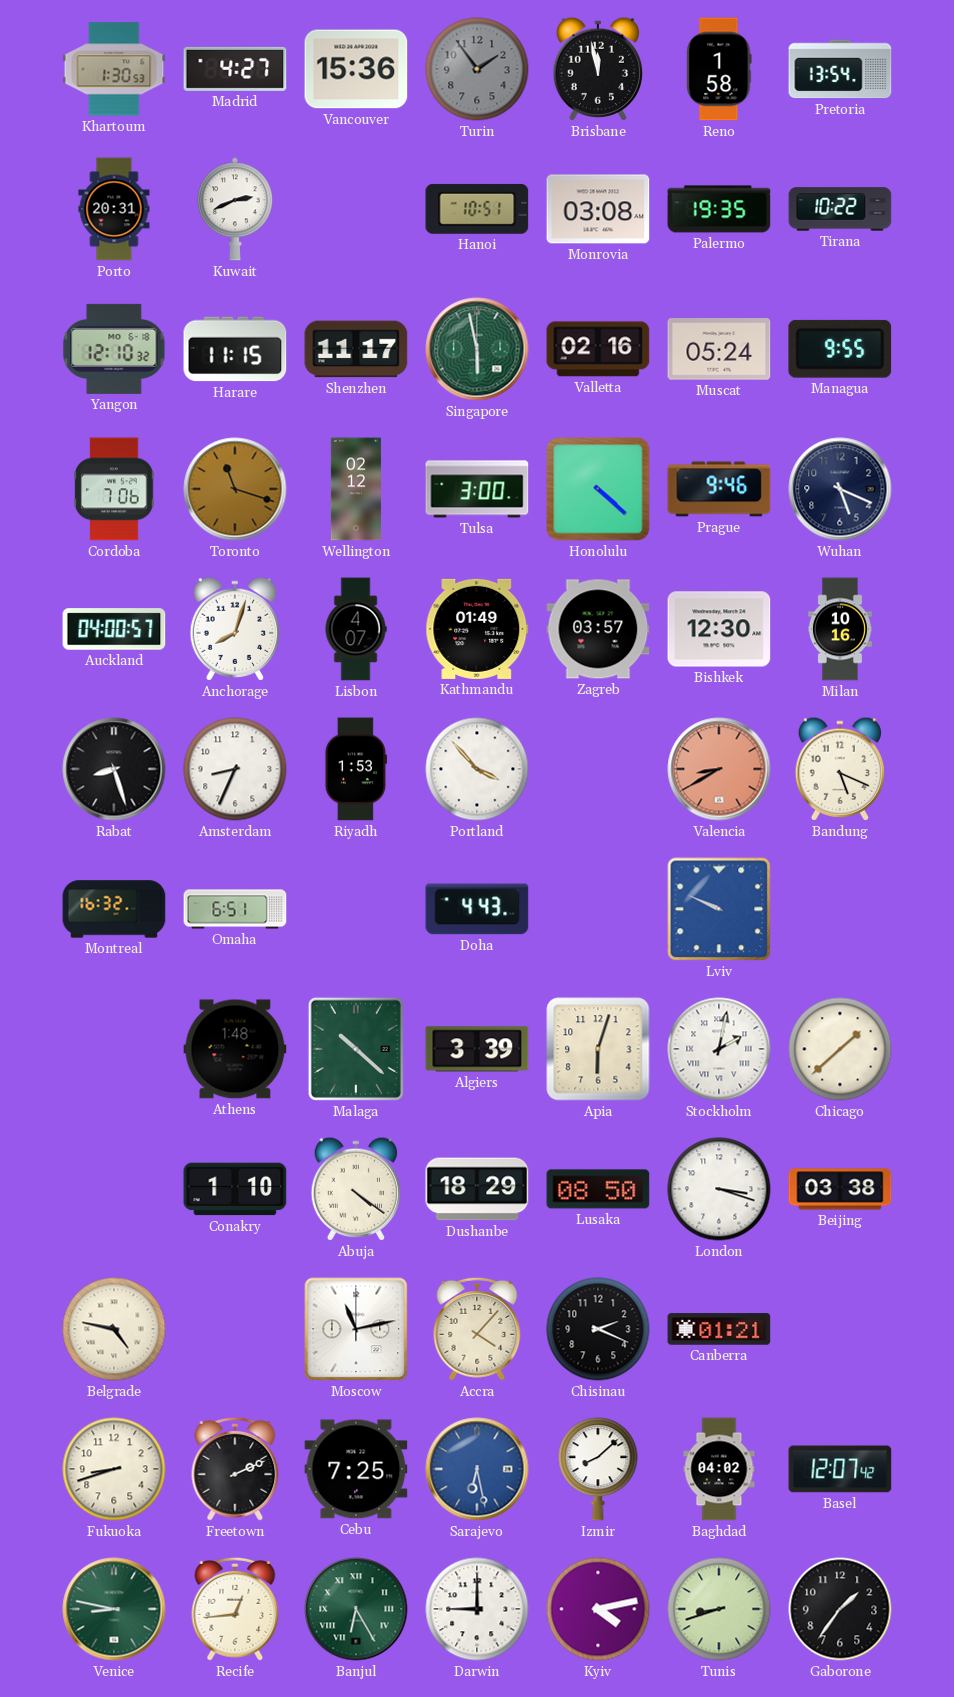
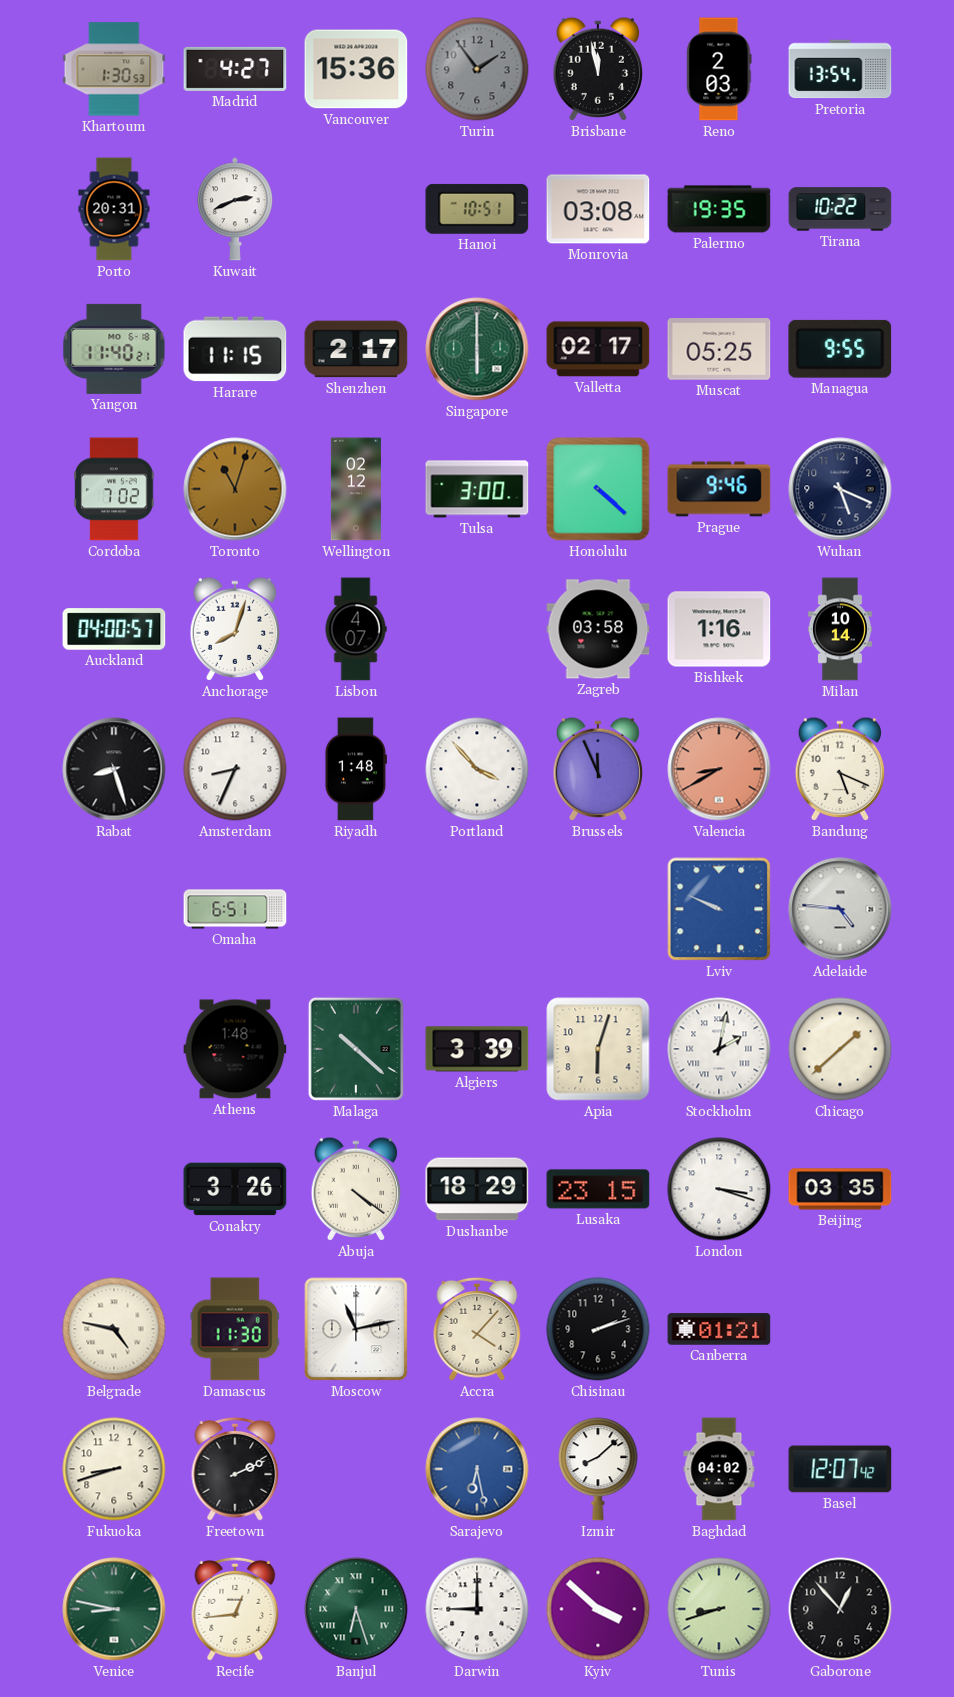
Reno: 1:58 -> 2:03 (719, 69)
Yangon: 12:10 -> 11:40 (114, 349)
Shenzhen: 11:17 -> 2:17 (356, 349)
Singapore: 5:58 -> 6:00 (477, 349)
Valletta: 02:16 -> 02:17 (598, 349)
Muscat: 05:24 -> 05:25 (719, 349)
Cordoba: 7:06 -> 7:02 (114, 489)
Toronto: 11:18 -> 11:03 (235, 489)
Kathmandu: 01:49 -> none (477, 629)
Zagreb: 03:57 -> 03:58 (598, 629)
Bishkek: 12:30 -> 1:16 (719, 629)
Milan: 10:16 -> 10:14 (840, 629)
Riyadh: 1:53 -> 1:48 (356, 769)
Brussels: none -> 11:56 (597, 769)
Montreal: 16:32 -> none (114, 909)
Doha: 4:43 -> none (477, 909)
Adelaide: none -> 4:46 (840, 909)
Conakry: 1:10 -> 3:26 (235, 1189)
Lusaka: 08:50 -> 23:15 (598, 1189)
Beijing: 03:38 -> 03:35 (840, 1189)
Damascus: none -> 11:30 (235, 1329)
Chisinau: 2:19 -> 2:12 (598, 1329)
Cebu: 7:25 -> none (356, 1469)
Banjul: 6:25 -> 6:27 (356, 1609)
Kyiv: 4:13 -> 3:52 (598, 1609)
Gaborone: 1:36 -> 12:53 (840, 1609)
